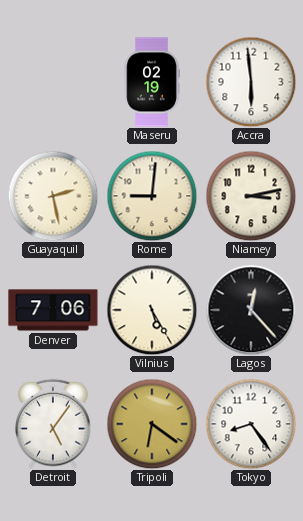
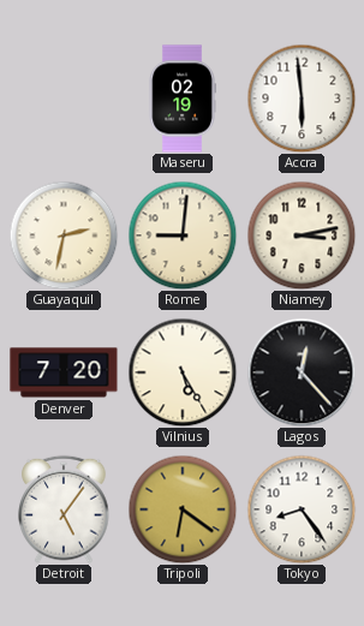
Guayaquil: 2:28 -> 2:32 (64, 236)
Denver: 7:06 -> 7:20 (64, 372)
